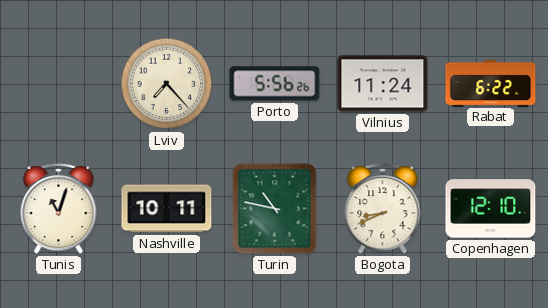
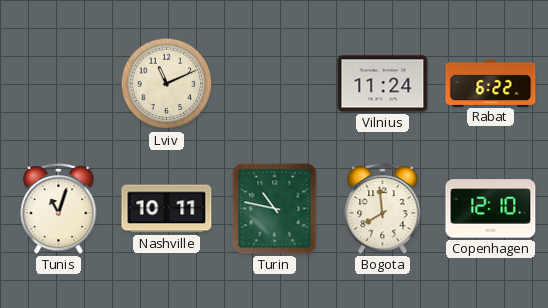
Lviv: 7:23 -> 11:11 (167, 84)
Porto: 5:56 -> none (275, 84)
Bogota: 8:41 -> 7:59 (383, 208)
